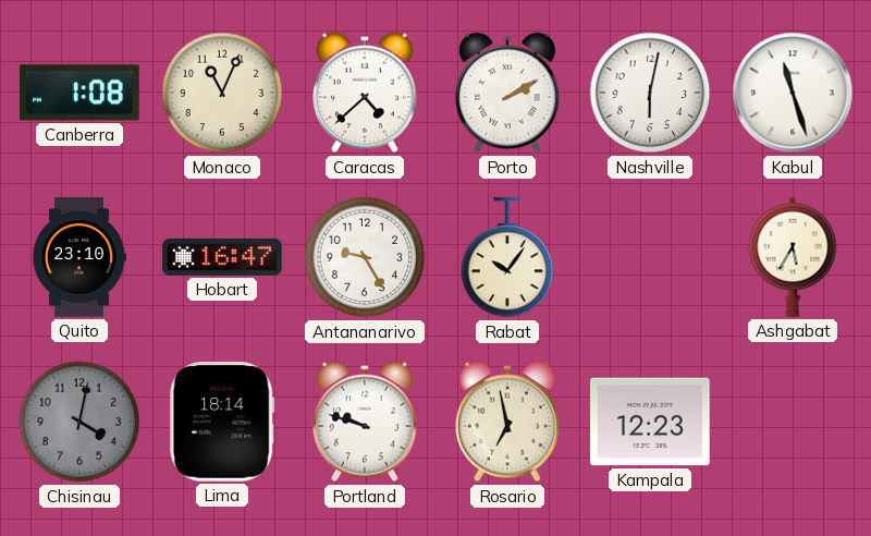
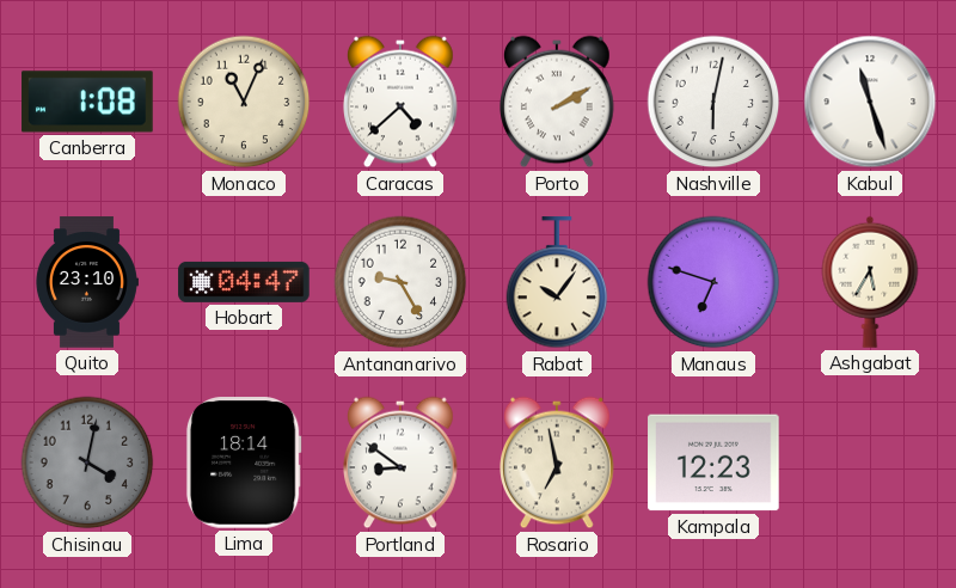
Hobart: 16:47 -> 04:47 (244, 282)
Manaus: none -> 6:48 (713, 282)
Portland: 9:48 -> 8:51 (402, 463)
